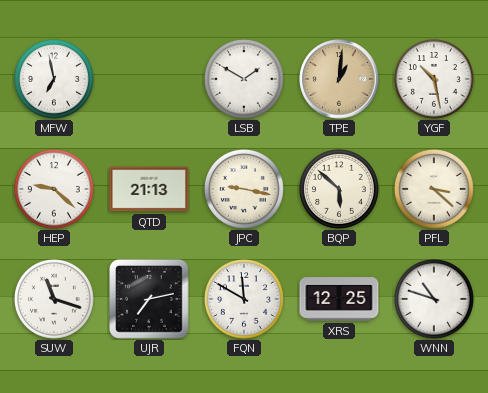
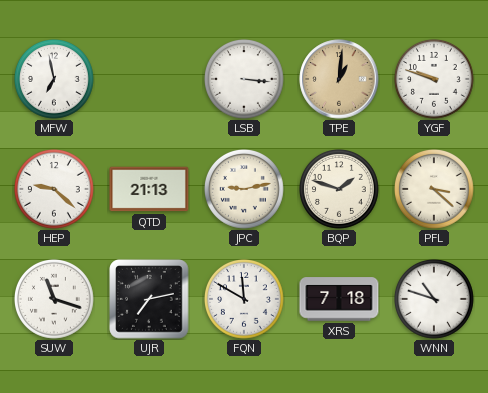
LSB: 1:50 -> 3:16 (245, 80)
YGF: 10:28 -> 9:48 (435, 80)
JPC: 9:17 -> 9:13 (245, 190)
BQP: 5:52 -> 1:48 (340, 190)
XRS: 12:25 -> 7:18 (339, 299)
